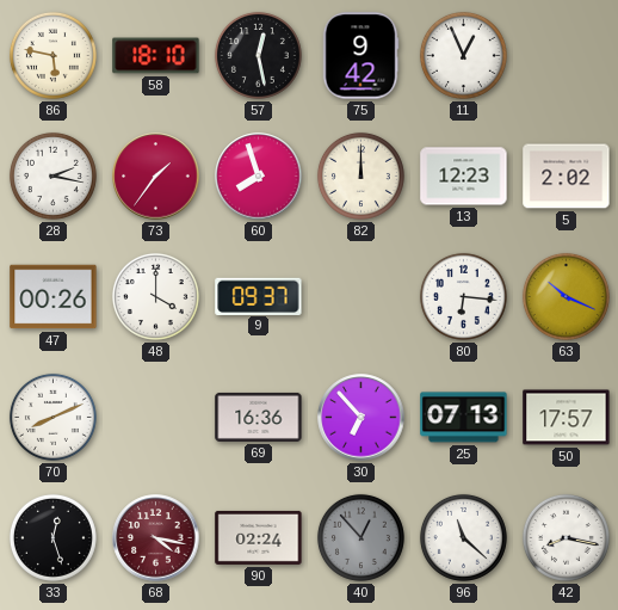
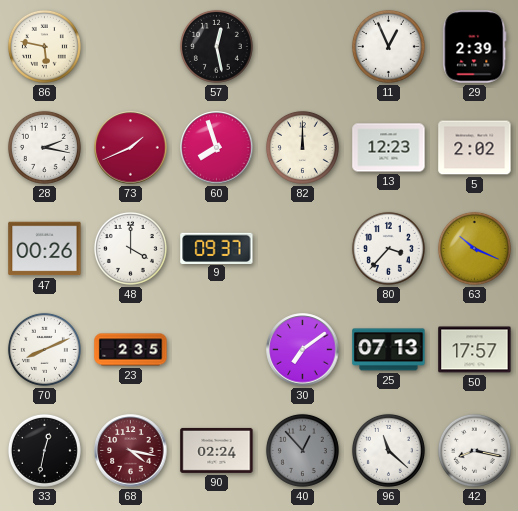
58: 18:10 -> none (156, 56)
75: 9:42 -> none (360, 56)
29: none -> 2:39 (475, 47)
73: 1:36 -> 1:41 (131, 148)
80: 6:16 -> 3:37 (388, 248)
23: none -> 2:35 (131, 350)
69: 16:36 -> none (259, 417)
30: 6:53 -> 7:09 (303, 350)
33: 12:27 -> 12:32 (44, 450)
